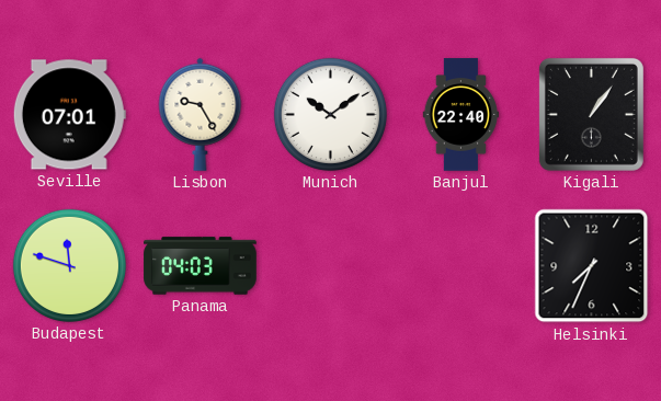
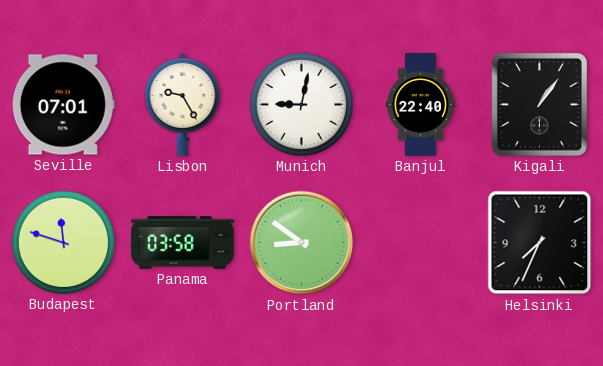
Munich: 10:09 -> 9:02 (301, 104)
Panama: 04:03 -> 03:58 (183, 243)
Portland: none -> 8:51 (302, 243)
